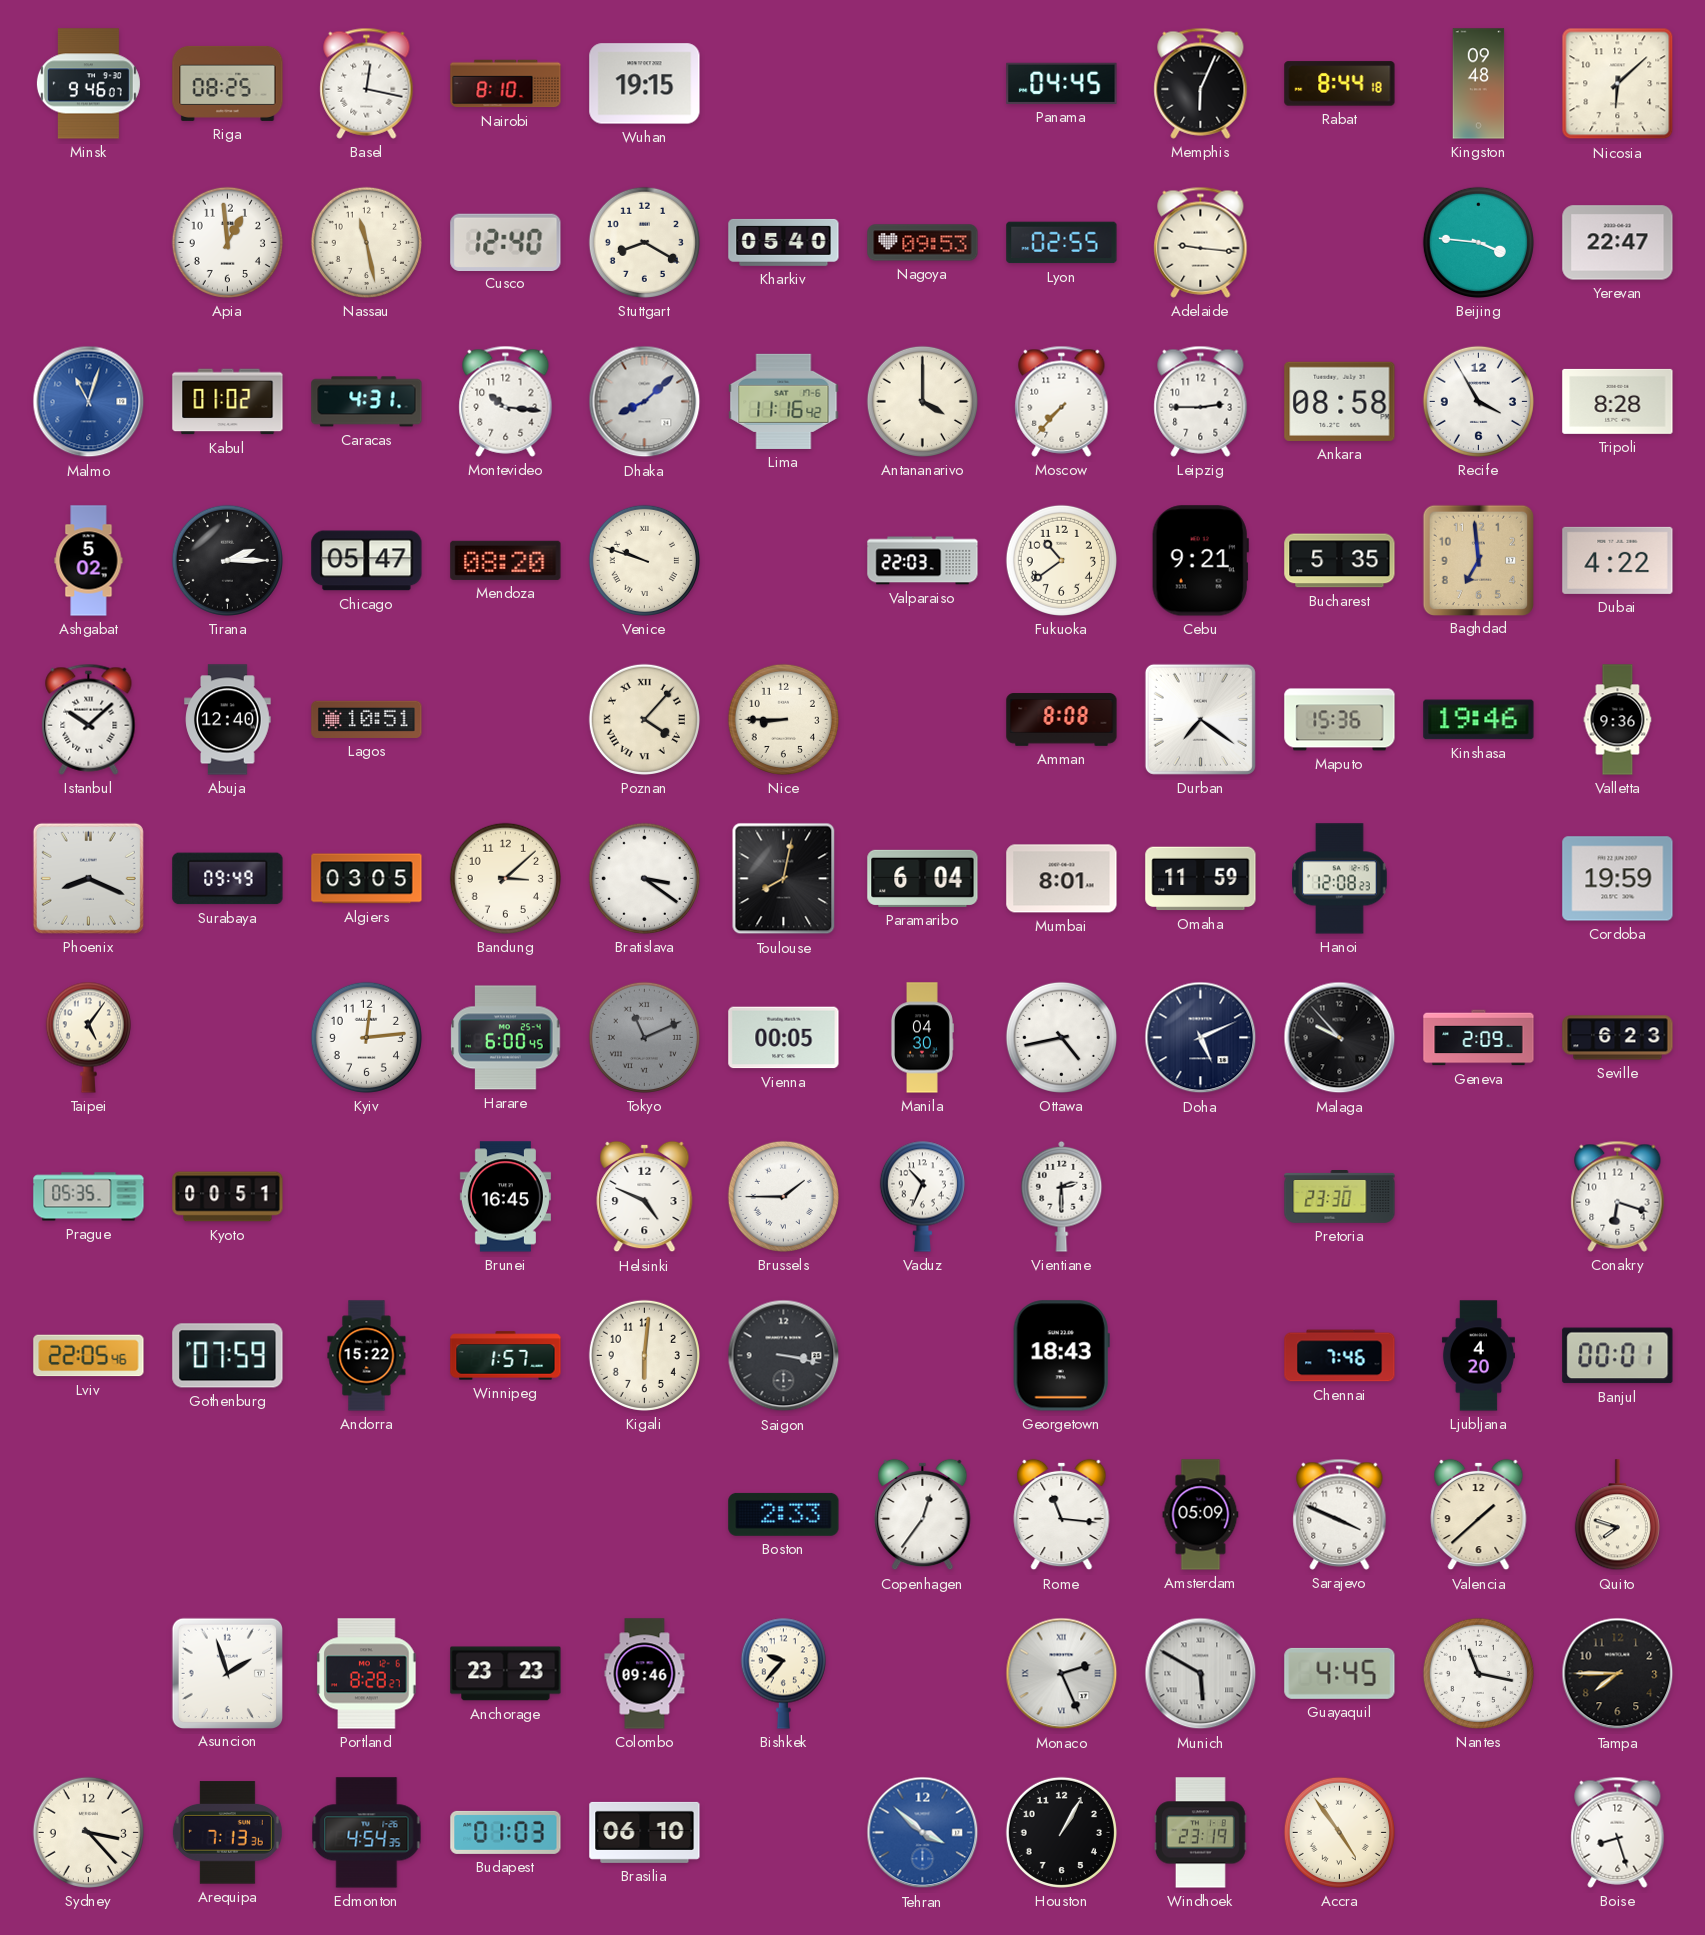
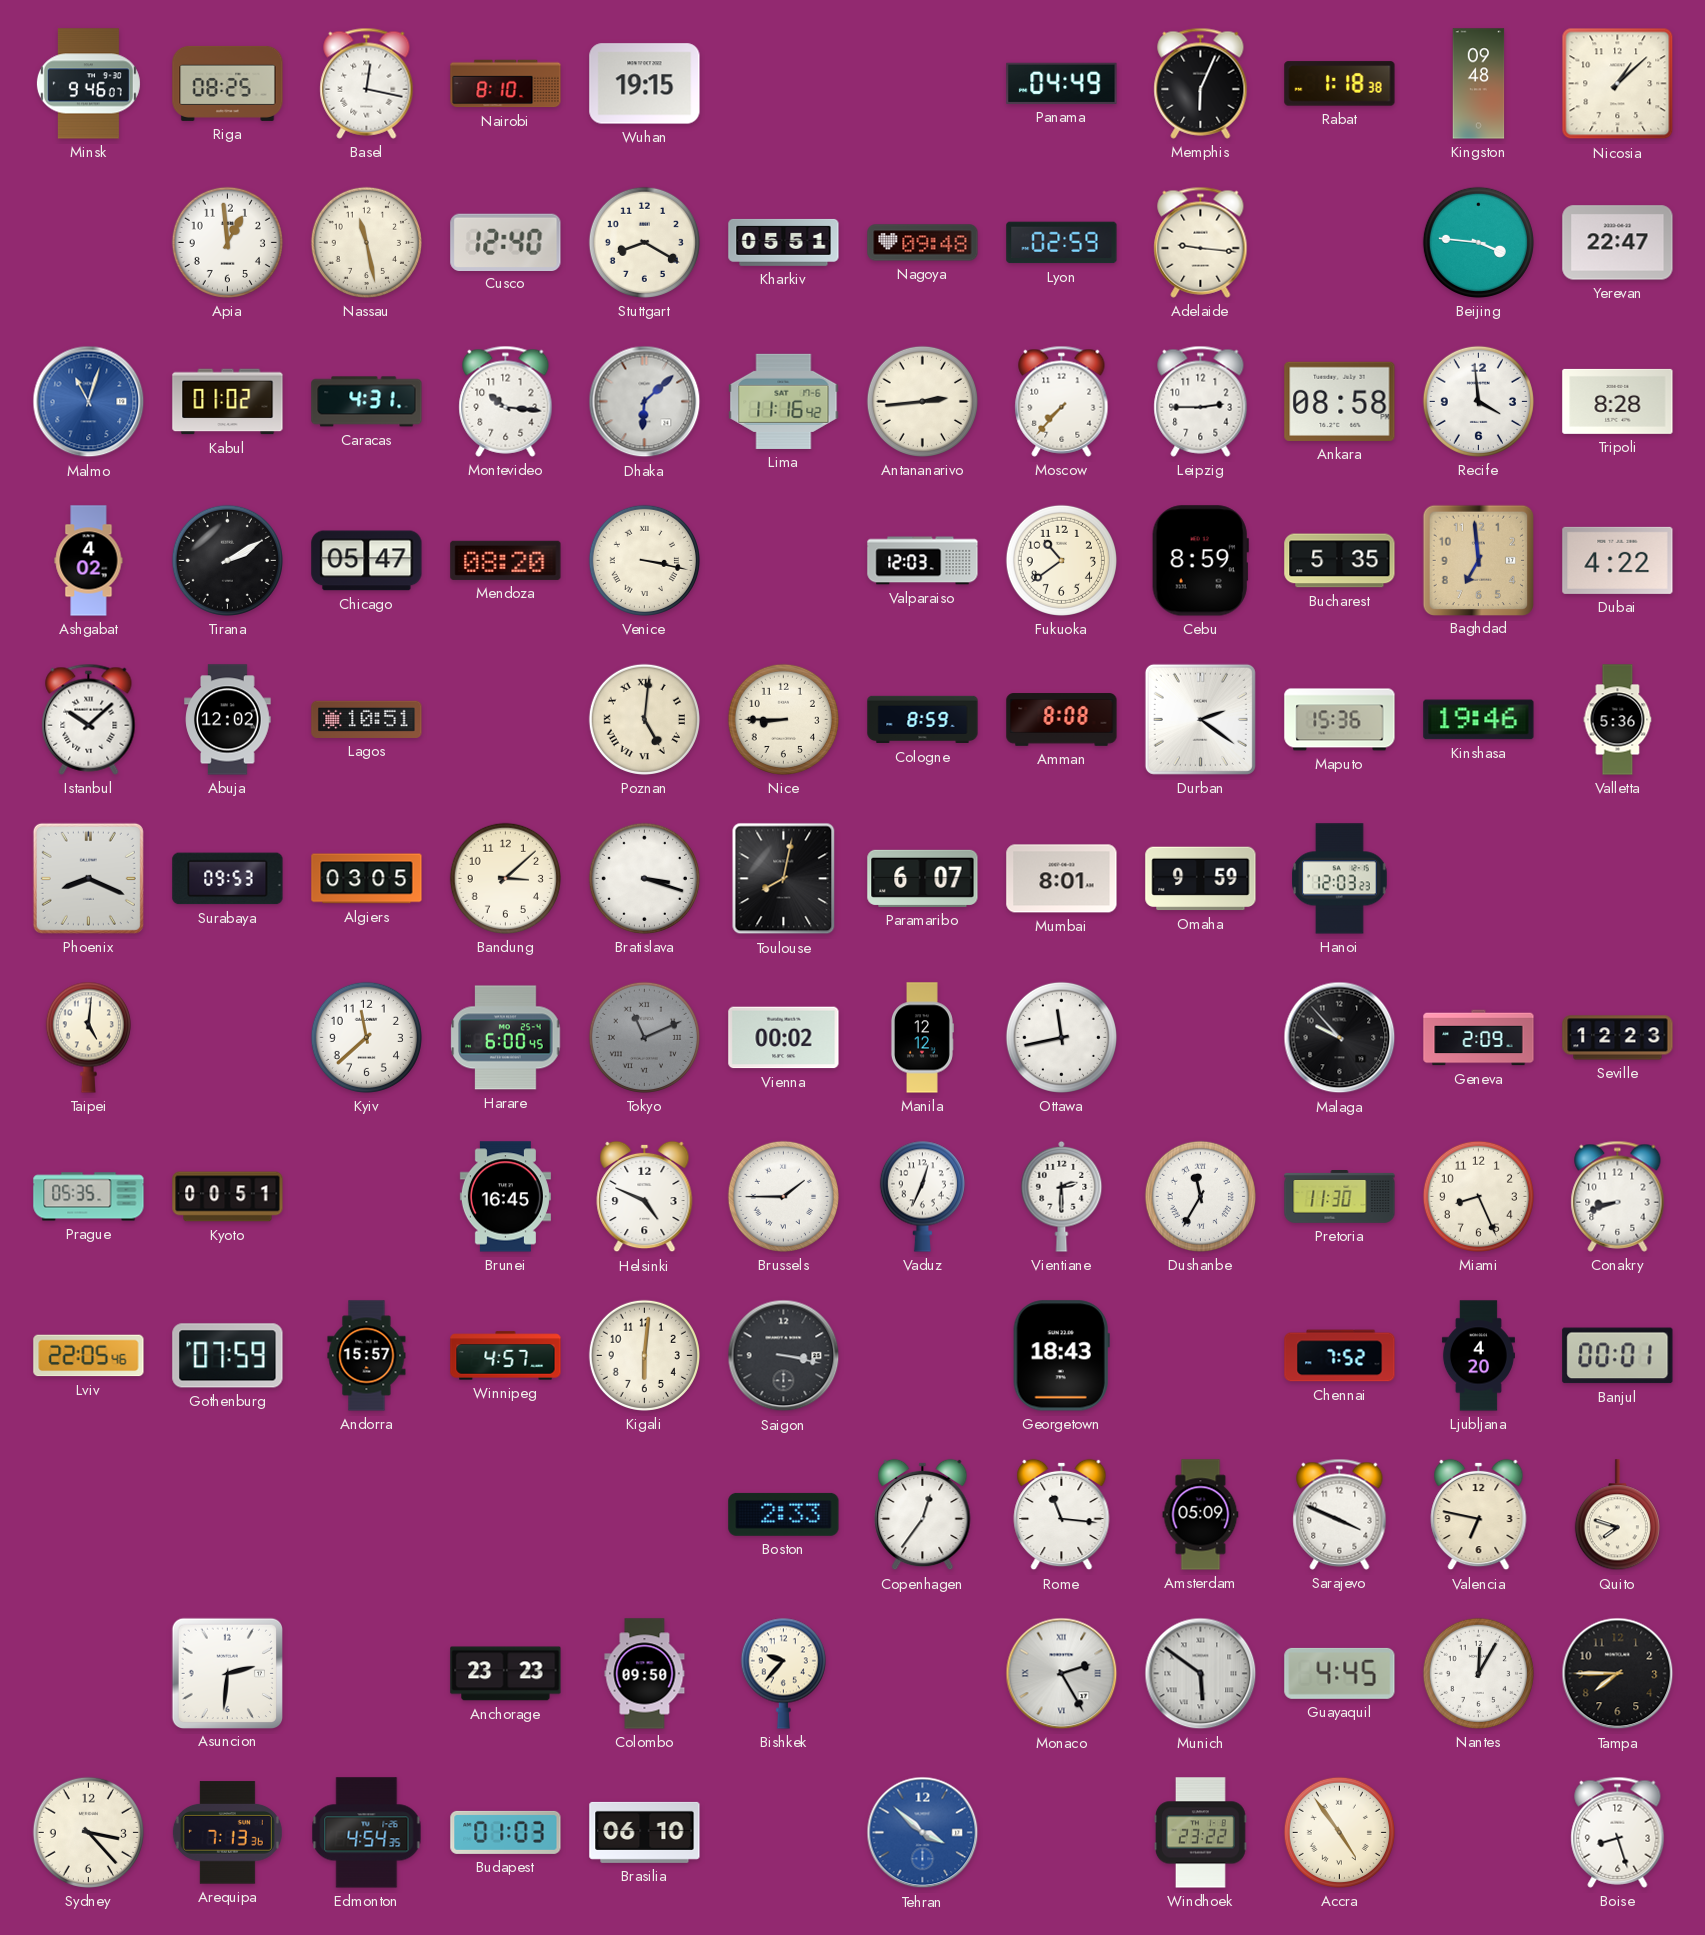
Panama: 04:45 -> 04:49 (1062, 83)
Rabat: 8:44 -> 1:18 (1340, 84)
Nicosia: 6:08 -> 1:08 (1618, 84)
Kharkiv: 05:40 -> 05:51 (784, 242)
Nagoya: 09:53 -> 09:48 (923, 243)
Lyon: 02:55 -> 02:59 (1062, 243)
Dhaka: 8:08 -> 6:08 (645, 402)
Antananarivo: 4:00 -> 2:44 (922, 401)
Recife: 3:55 -> 3:59 (1478, 401)
Ashgabat: 5:02 -> 4:02 (89, 561)
Tirana: 2:15 -> 2:10 (227, 560)
Venice: 9:48 -> 3:17 (644, 560)
Valparaiso: 22:03 -> 12:03 (923, 561)
Cebu: 9:21 -> 8:59 (1200, 561)
Abuja: 12:40 -> 12:02 (228, 720)
Poznan: 4:07 -> 5:01 (644, 719)
Cologne: none -> 8:59 (923, 720)
Durban: 7:21 -> 2:21 (1200, 719)
Valletta: 9:36 -> 5:36 (1618, 720)
Surabaya: 09:49 -> 09:53 (228, 879)
Bratislava: 3:21 -> 3:18 (644, 878)
Paramaribo: 6:04 -> 6:07 (923, 878)
Omaha: 11:59 -> 9:59 (1201, 879)
Hanoi: 12:08 -> 12:03 (1340, 879)
Cordoba: 19:59 -> none (1618, 879)
Taipei: 5:06 -> 5:01 (88, 1037)
Kyiv: 12:14 -> 11:38 (366, 1037)
Vienna: 00:05 -> 00:02 (784, 1038)
Manila: 04:30 -> 12:12 (922, 1038)
Ottawa: 4:43 -> 11:43 (1061, 1037)
Doha: 5:11 -> none (1201, 1038)
Seville: 6:23 -> 12:23 (1618, 1038)
Vaduz: 10:34 -> 12:34 (922, 1196)
Dushanbe: none -> 11:35 (1200, 1196)
Pretoria: 23:30 -> 11:30 (1340, 1197)
Miami: none -> 8:26 (1478, 1196)
Conakry: 6:18 -> 8:42 (1618, 1196)
Andorra: 15:22 -> 15:57 (367, 1356)
Winnipeg: 1:57 -> 4:57 (506, 1356)
Chennai: 7:46 -> 7:52 (1340, 1356)
Valencia: 1:38 -> 6:47 (1479, 1515)
Asuncion: 1:57 -> 2:31 (227, 1673)
Portland: 8:28 -> none (367, 1674)
Colombo: 09:46 -> 09:50 (645, 1674)
Monaco: 2:26 -> 2:25 (1062, 1674)
Munich: 5:50 -> 5:51 (1201, 1674)
Nantes: 11:17 -> 12:05 (1478, 1673)
Houston: 1:05 -> none (1061, 1832)
Windhoek: 23:19 -> 23:22 (1200, 1833)
